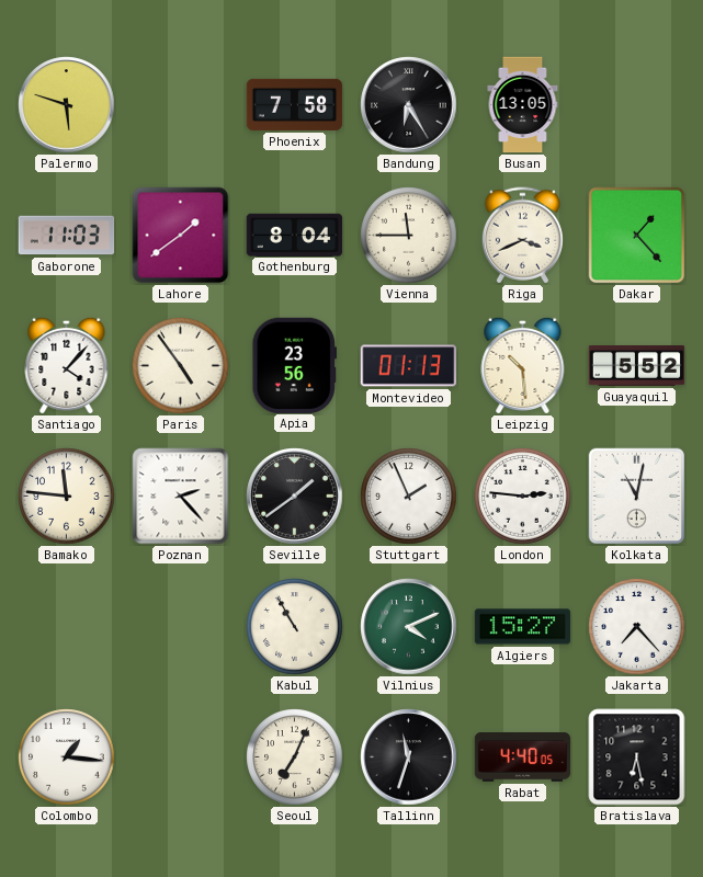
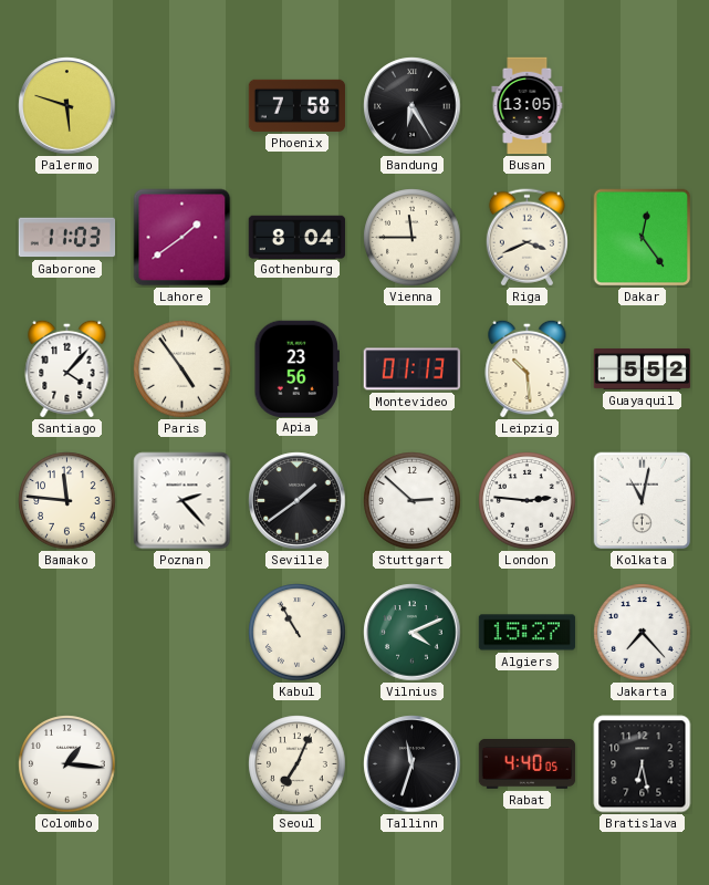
Dakar: 1:23 -> 12:24 (643, 238)
Stuttgart: 1:56 -> 2:52 (413, 501)
